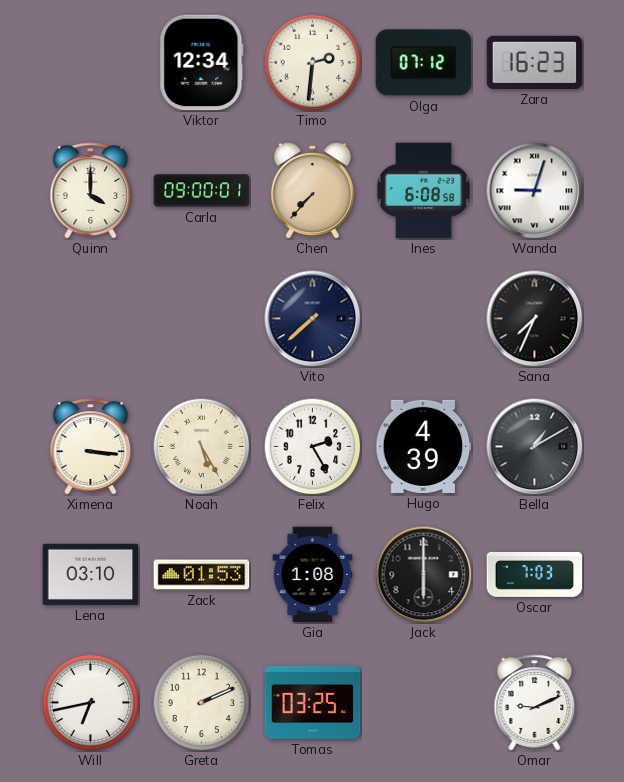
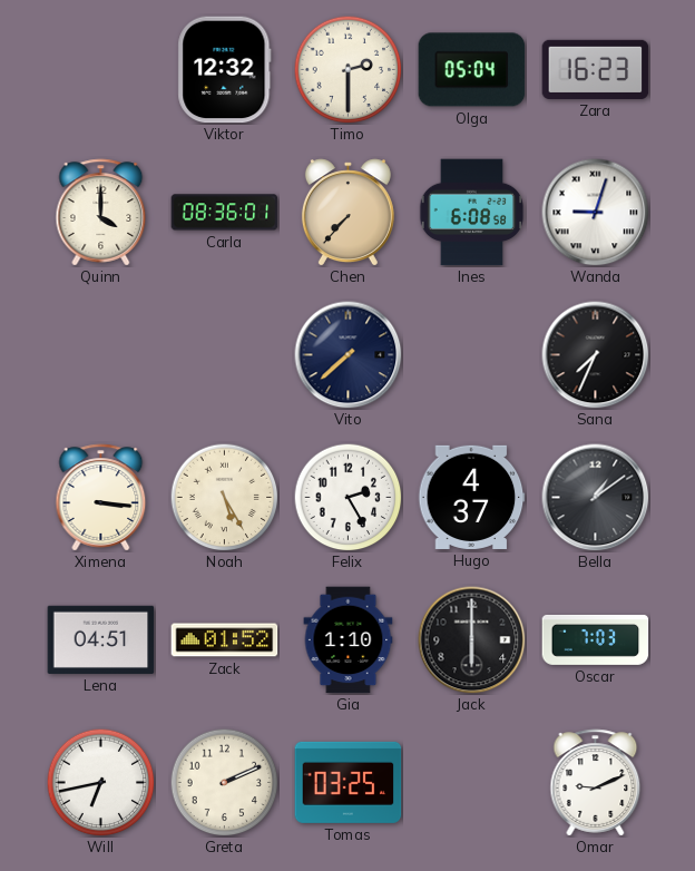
Viktor: 12:34 -> 12:32 (225, 70)
Timo: 2:31 -> 2:30 (347, 69)
Olga: 07:12 -> 05:04 (472, 70)
Carla: 09:00 -> 08:36 (225, 213)
Hugo: 4:39 -> 4:37 (472, 497)
Bella: 1:10 -> 1:09 (596, 498)
Lena: 03:10 -> 04:51 (101, 639)
Zack: 01:53 -> 01:52 (225, 640)
Gia: 1:08 -> 1:10 (349, 640)
